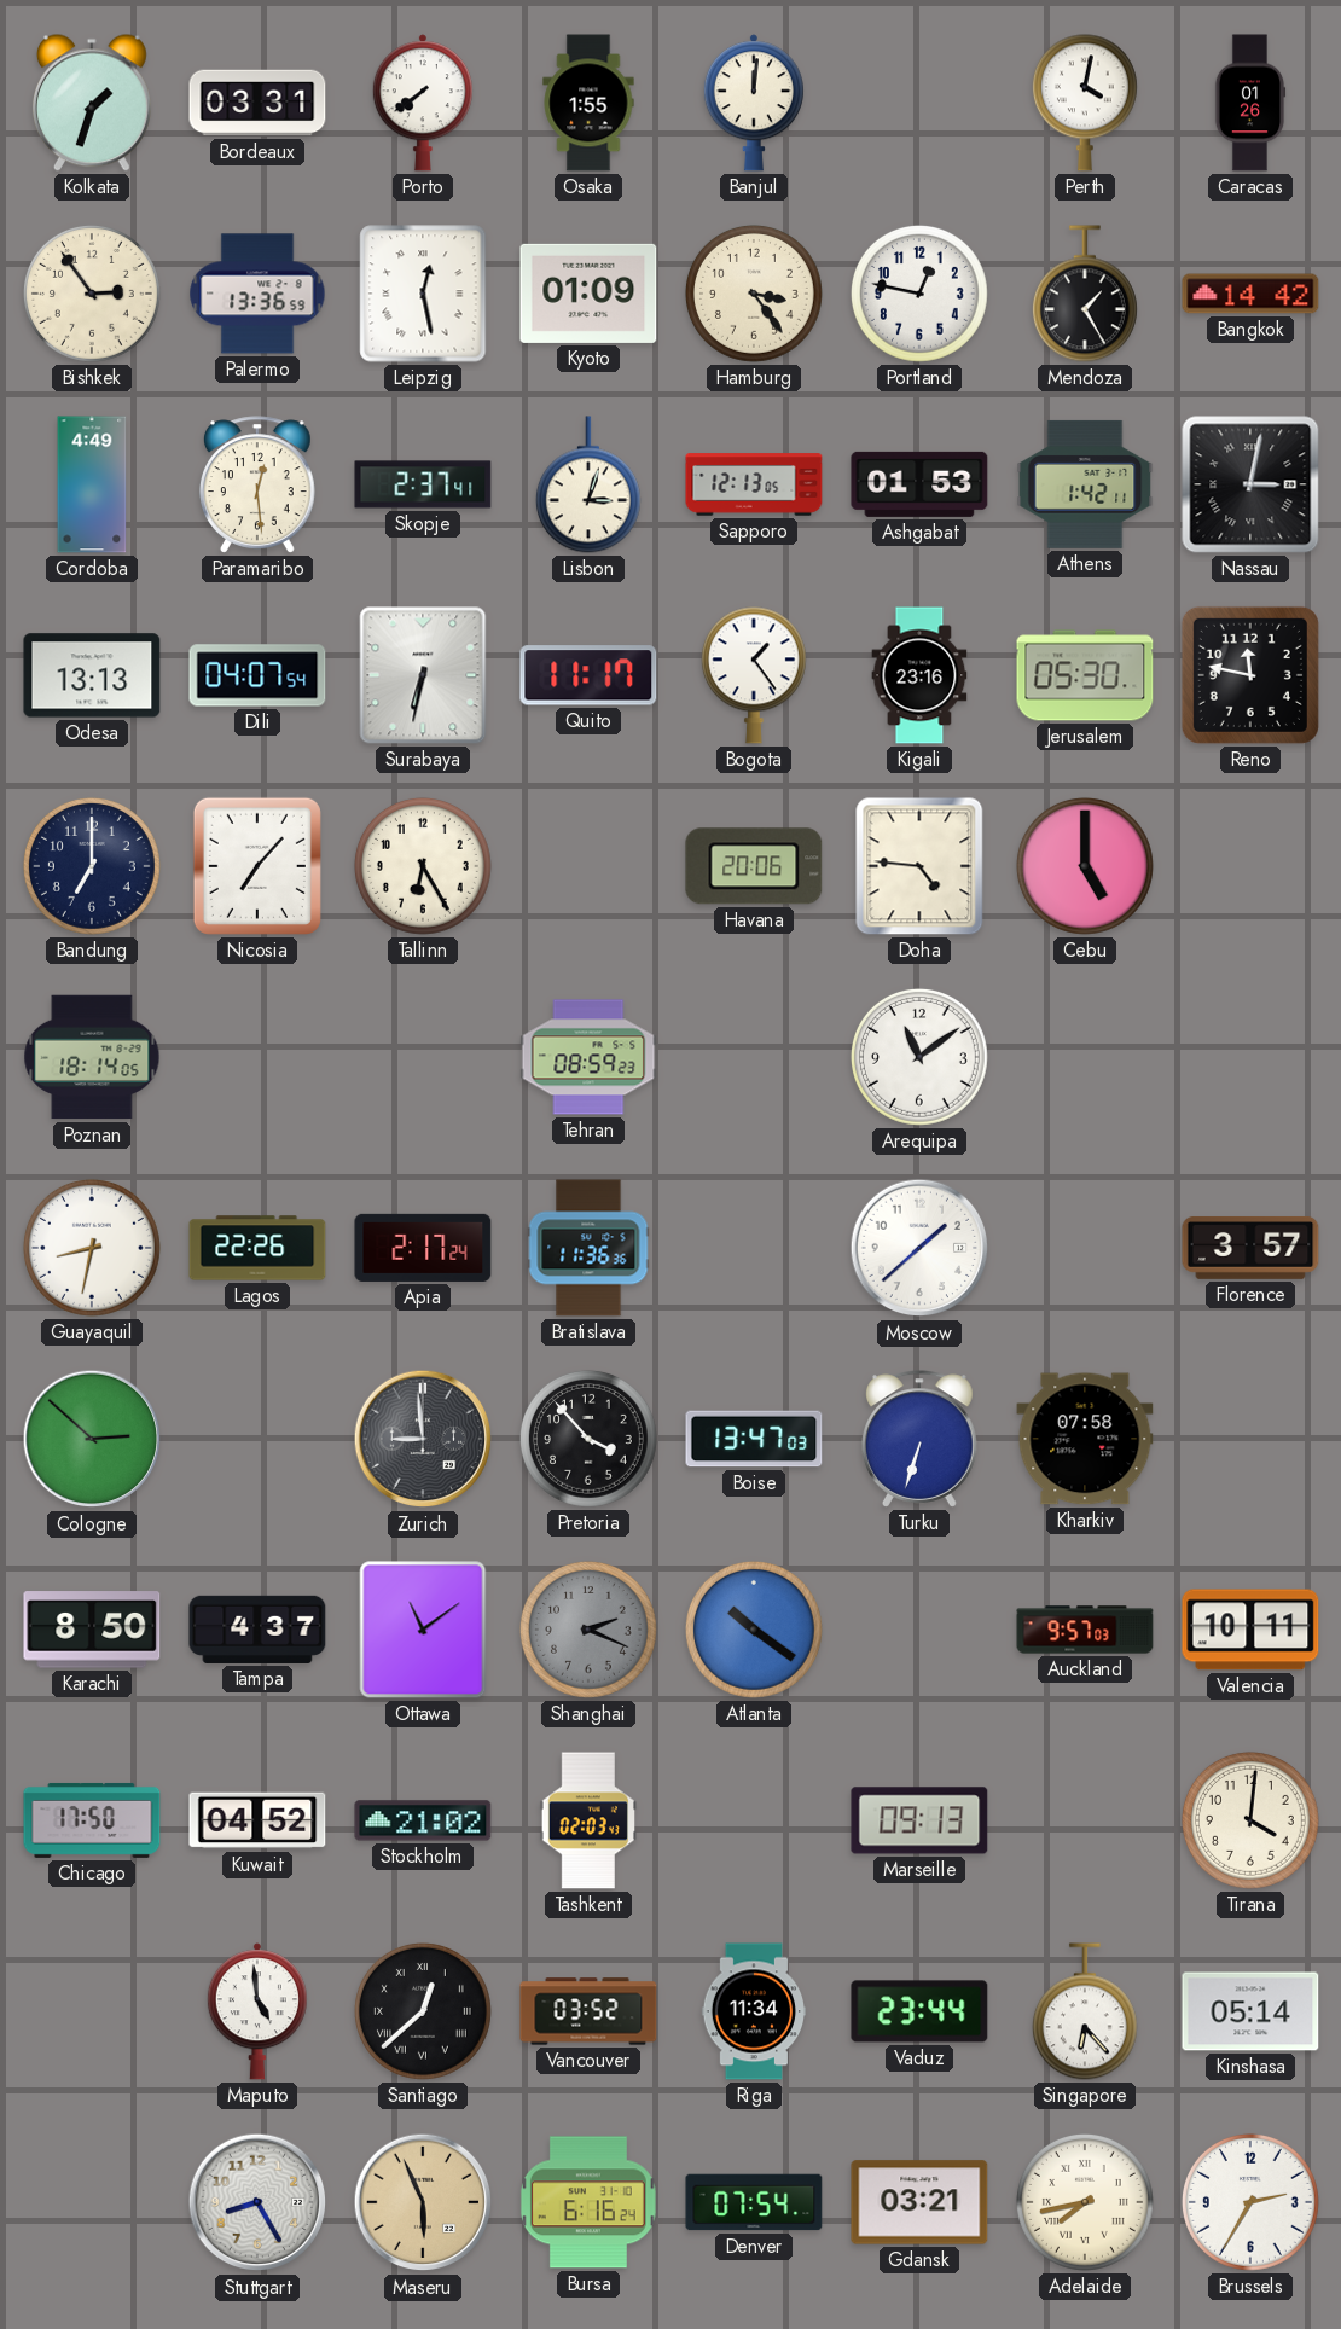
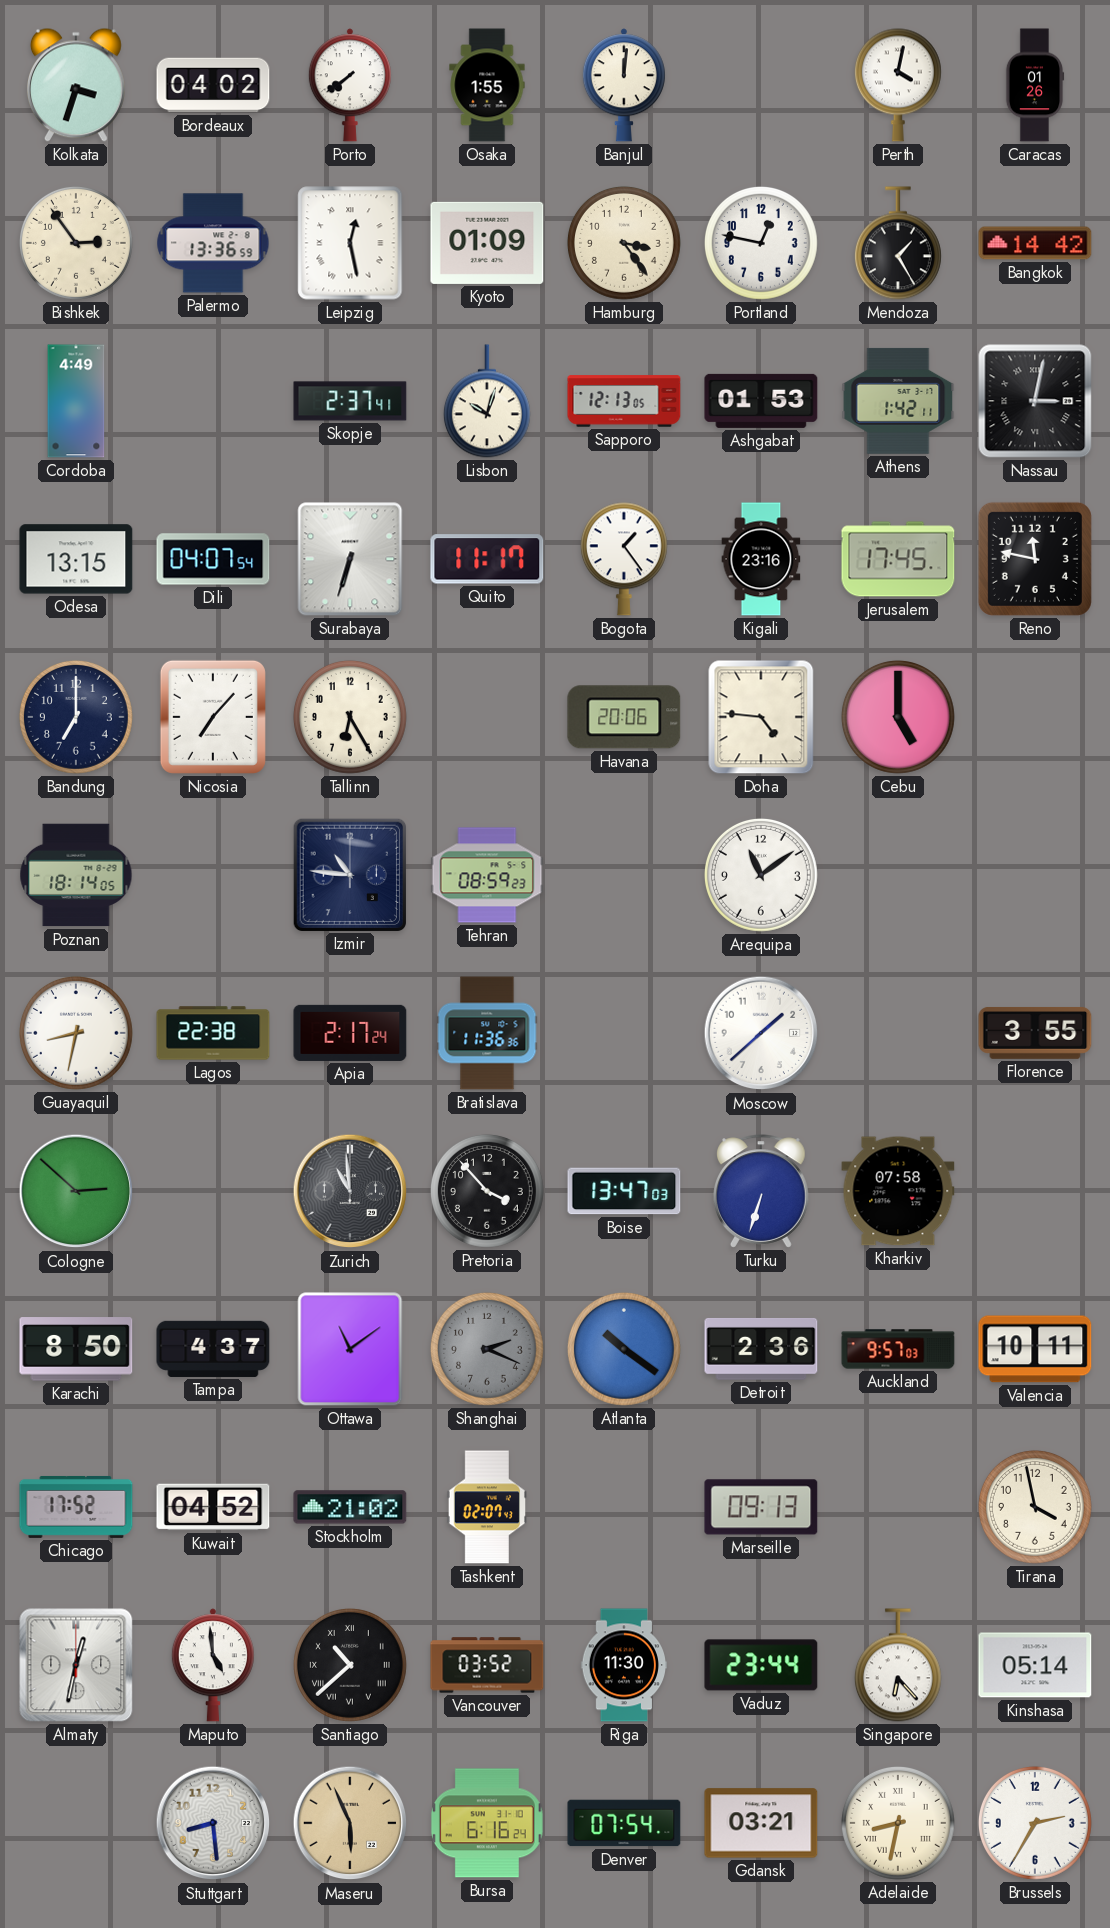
Kolkata: 1:33 -> 3:33 (76, 85)
Bordeaux: 03:31 -> 04:02 (213, 85)
Paramaribo: 12:29 -> none (257, 484)
Lisbon: 3:03 -> 10:03 (487, 401)
Odesa: 13:13 -> 13:15 (76, 559)
Surabaya: 6:32 -> 6:33 (350, 559)
Jerusalem: 05:30 -> 17:45 (898, 559)
Izmir: none -> 10:46 (349, 874)
Lagos: 22:26 -> 22:38 (213, 1033)
Florence: 3:57 -> 3:55 (1035, 1033)
Zurich: 8:59 -> 10:59 (350, 1191)
Detroit: none -> 2:36 (761, 1349)
Chicago: 17:50 -> 17:52 (76, 1507)
Tashkent: 02:03 -> 02:07 (486, 1507)
Tirana: 4:01 -> 3:58 (1035, 1507)
Almaty: none -> 12:32 (76, 1665)
Santiago: 12:38 -> 10:38 (350, 1665)
Riga: 11:34 -> 11:30 (623, 1665)
Stuttgart: 8:25 -> 8:29 (213, 1823)
Adelaide: 7:43 -> 8:32 (898, 1823)
